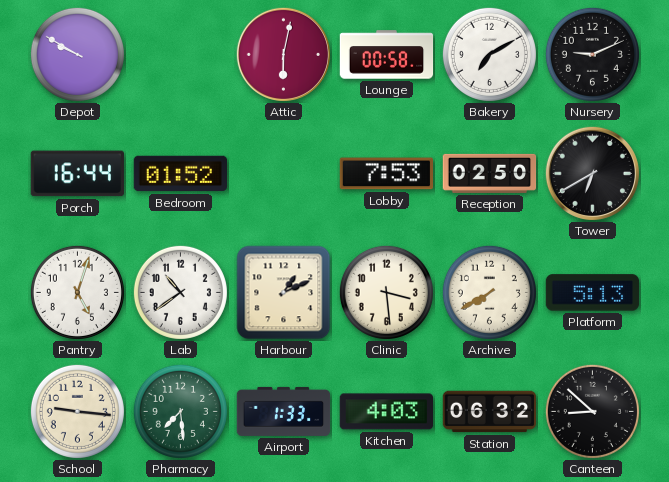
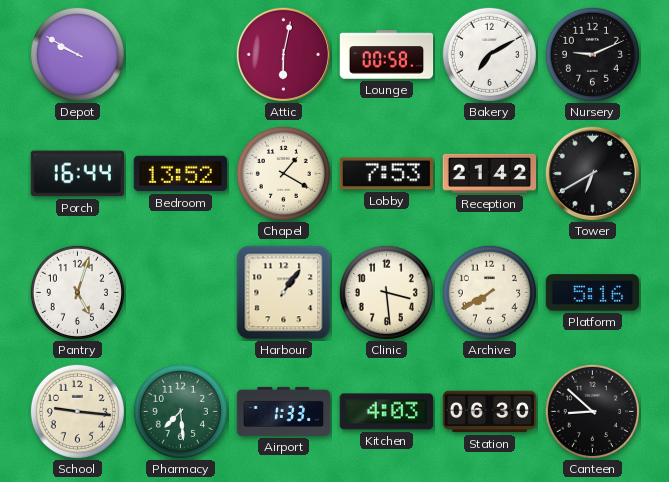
Bedroom: 01:52 -> 13:52 (181, 174)
Chapel: none -> 1:20 (283, 173)
Reception: 02:50 -> 21:42 (490, 173)
Lab: 10:39 -> none (180, 292)
Harbour: 1:11 -> 1:06 (284, 293)
Platform: 5:13 -> 5:16 (593, 293)
Station: 06:32 -> 06:30 (490, 412)
